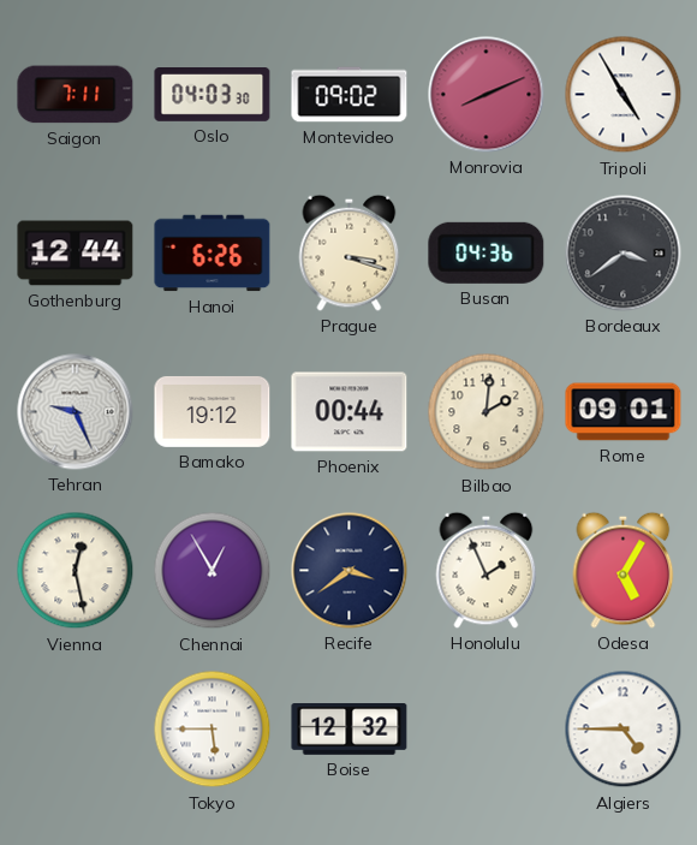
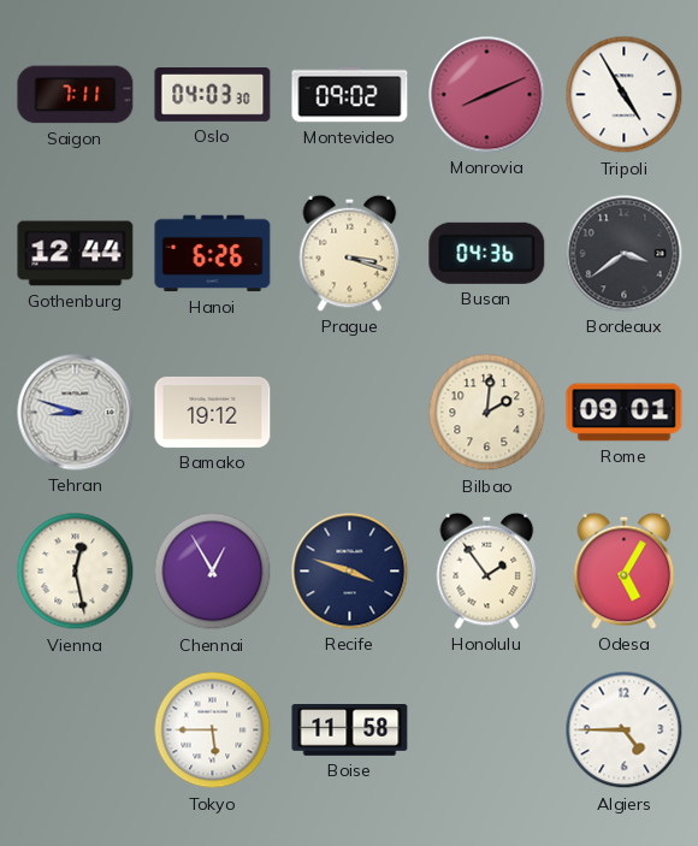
Tehran: 9:26 -> 8:48 (76, 413)
Phoenix: 00:44 -> none (350, 412)
Recife: 3:39 -> 3:48 (350, 572)
Honolulu: 1:56 -> 1:54 (487, 570)
Boise: 12:32 -> 11:58 (350, 730)
